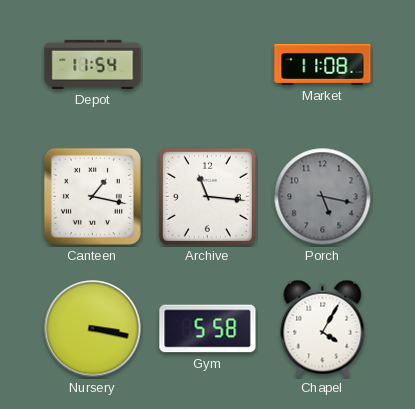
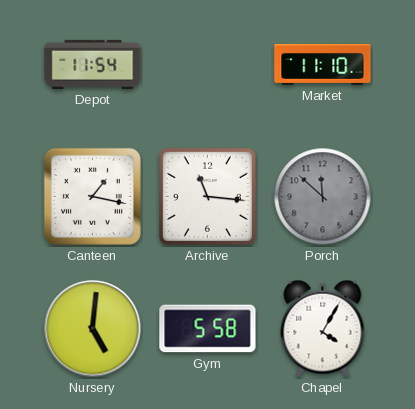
Market: 11:08 -> 11:10 (323, 64)
Porch: 5:17 -> 11:52 (323, 197)
Nursery: 3:17 -> 5:01 (93, 329)
